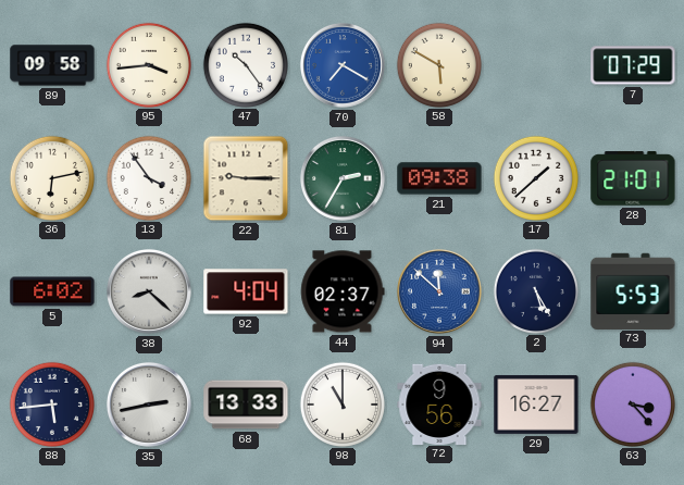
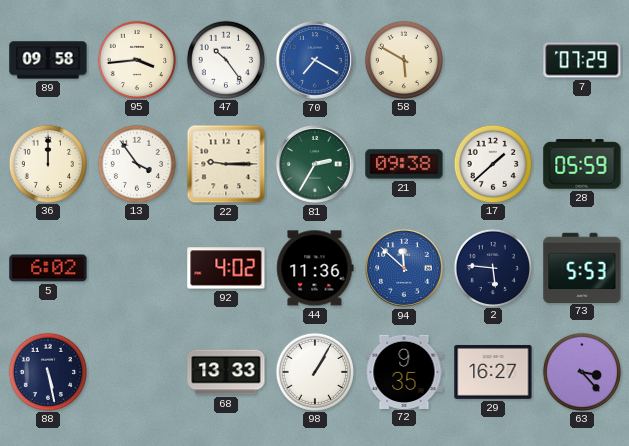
36: 6:13 -> 12:00 (47, 163)
28: 21:01 -> 05:59 (582, 164)
38: 8:22 -> none (149, 291)
92: 4:04 -> 4:02 (226, 268)
44: 02:37 -> 11:36 (315, 268)
2: 5:25 -> 5:46 (492, 267)
88: 5:44 -> 5:28 (47, 371)
35: 2:43 -> none (149, 405)
98: 11:00 -> 1:05 (314, 371)
72: 9:56 -> 9:35 (404, 371)
